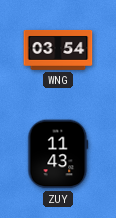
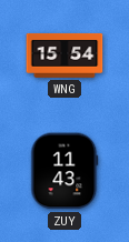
WNG: 03:54 -> 15:54 (64, 56)
